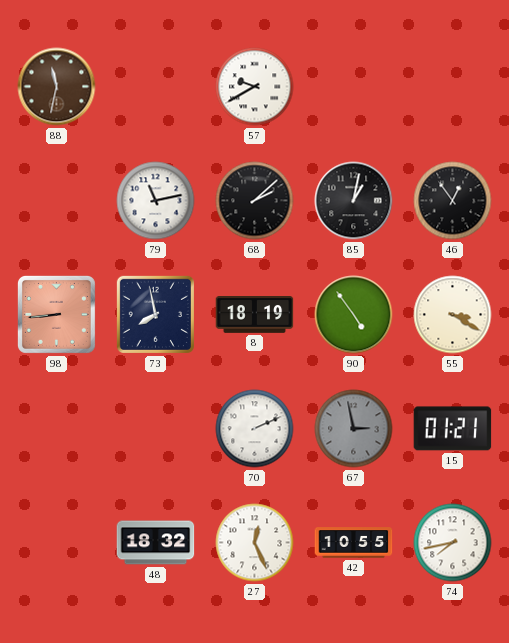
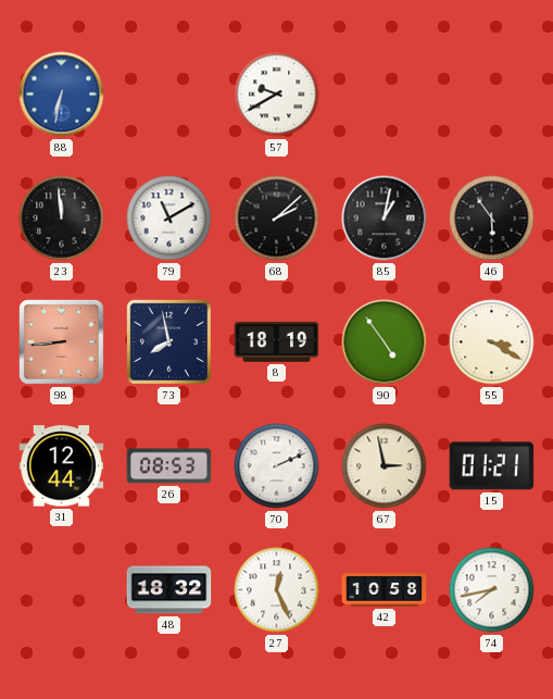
88: 11:32 -> 6:32 (62, 95)
88 dial: brown -> blue (62, 95)
23: none -> 11:59 (62, 219)
79: 11:13 -> 11:10 (169, 219)
46: 12:54 -> 5:54 (492, 219)
31: none -> 12:44 (62, 466)
26: none -> 08:53 (169, 466)
67 dial: grey -> cream (385, 466)
42: 10:55 -> 10:58 (385, 590)
